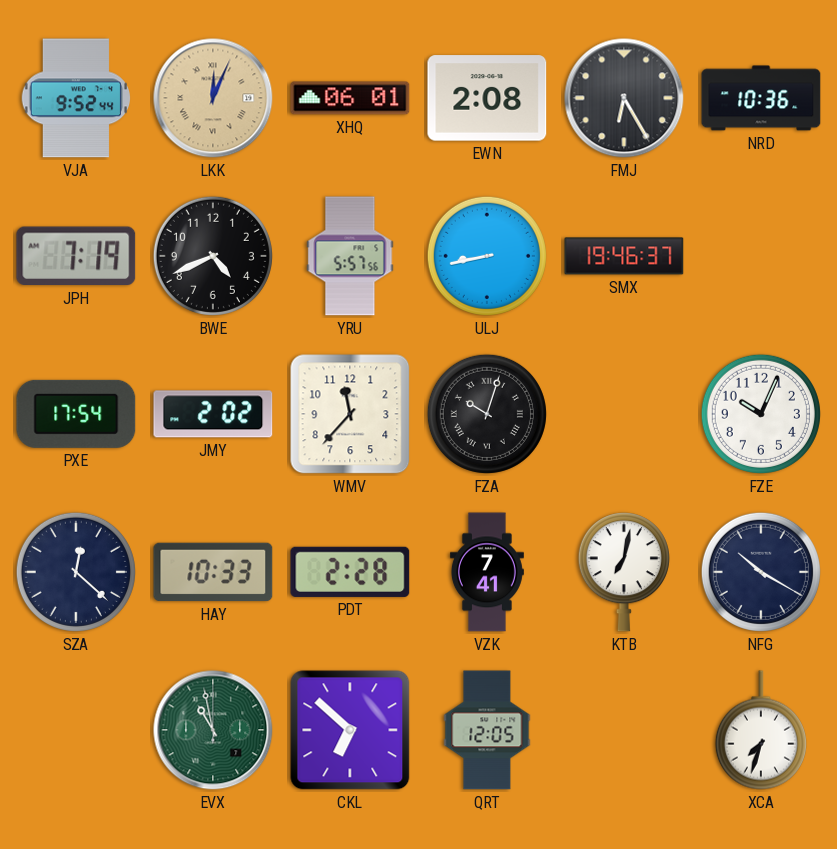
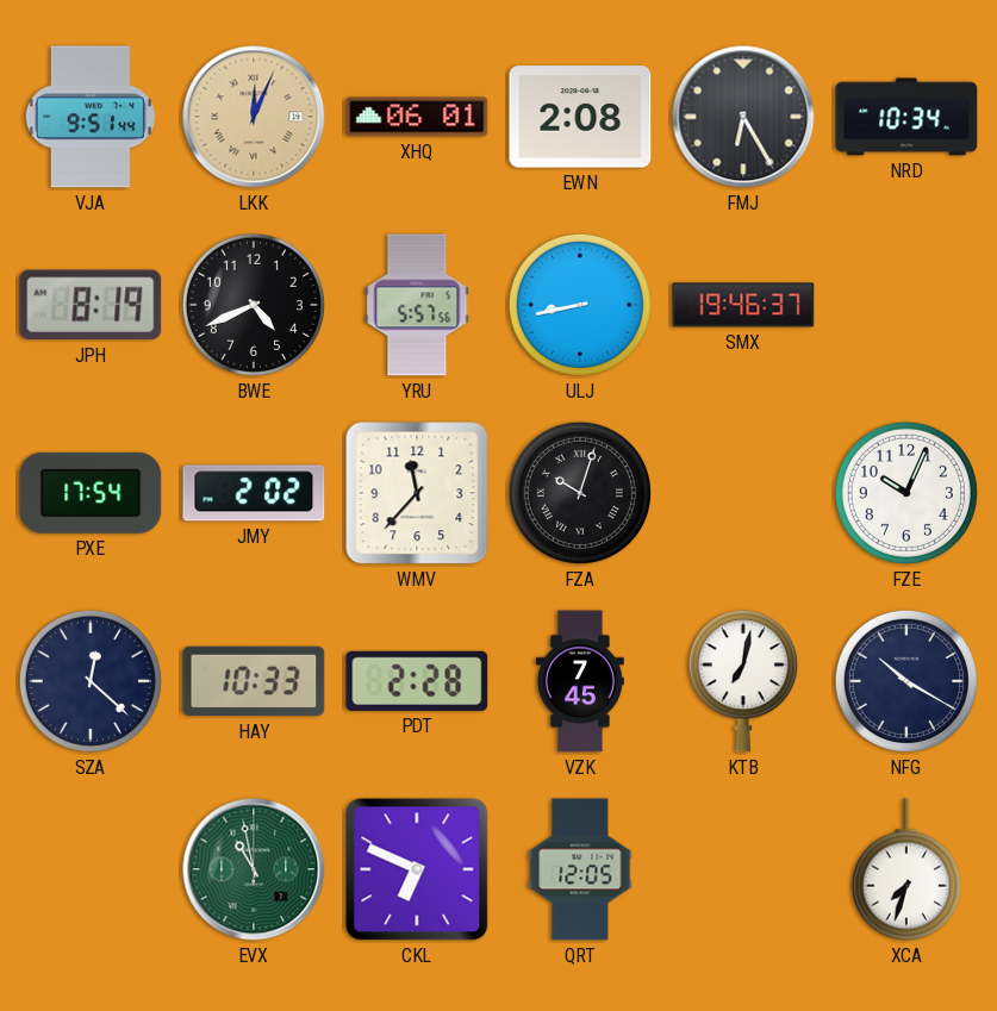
VJA: 9:52 -> 9:51 (89, 117)
NRD: 10:36 -> 10:34 (906, 117)
JPH: 7:19 -> 8:19 (91, 305)
VZK: 7:41 -> 7:45 (580, 681)
CKL: 6:52 -> 6:49 (417, 869)
